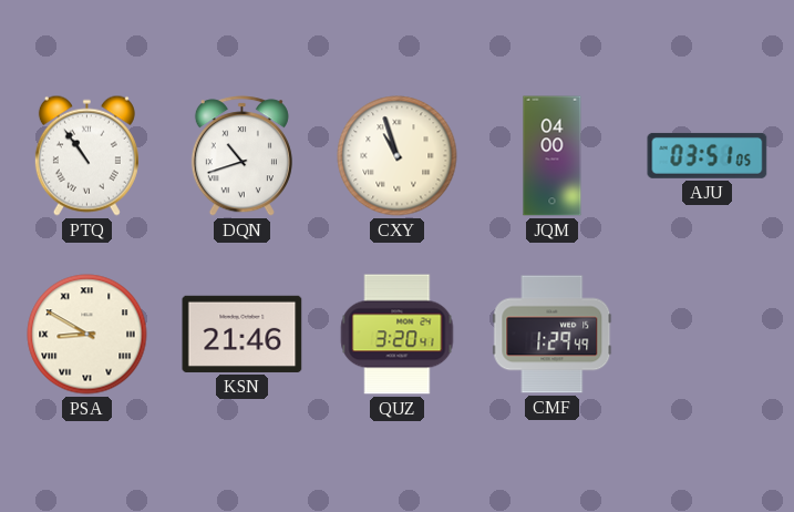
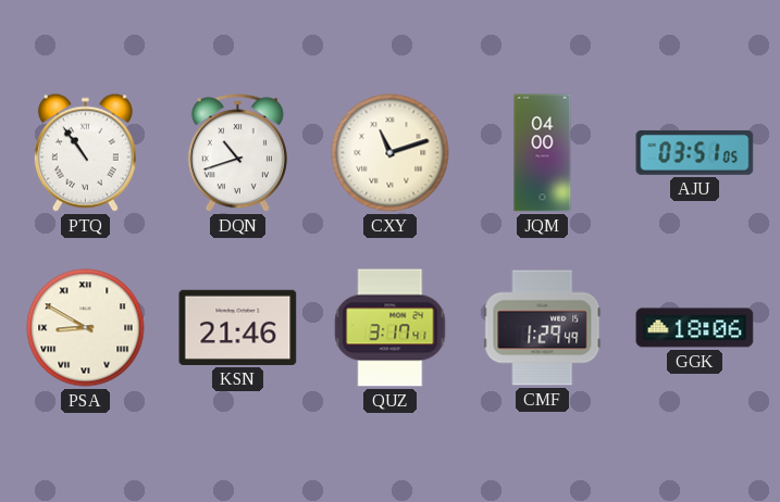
CXY: 10:57 -> 11:12 (391, 153)
QUZ: 3:20 -> 3:17 (391, 328)
GGK: none -> 18:06 (695, 328)
